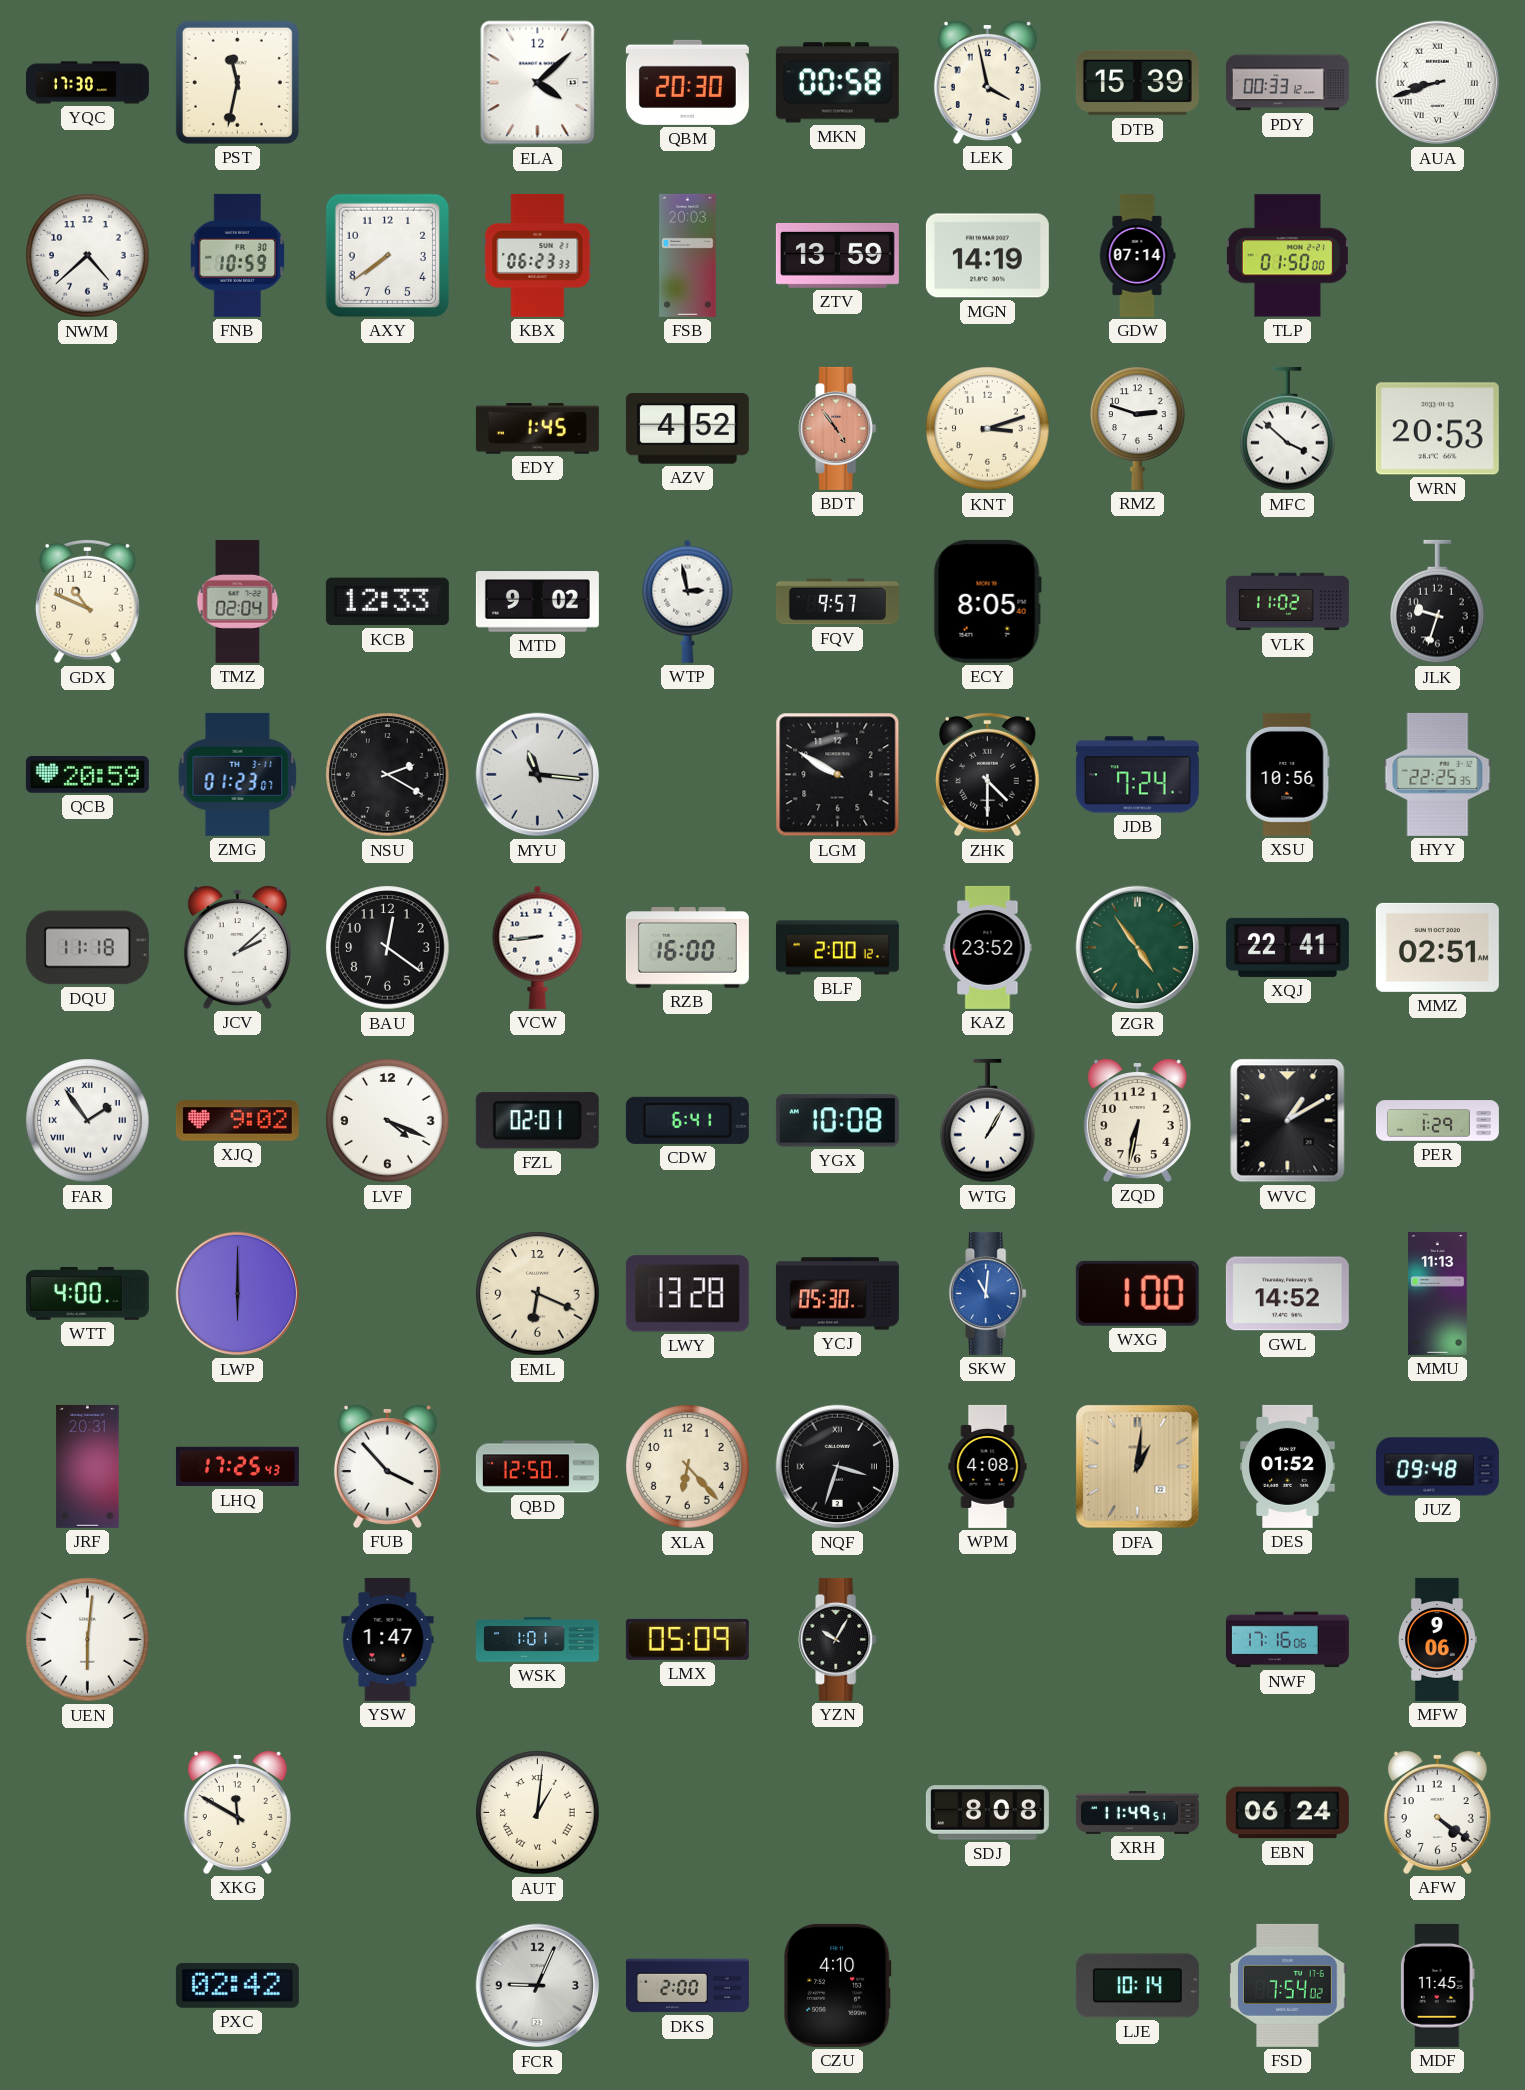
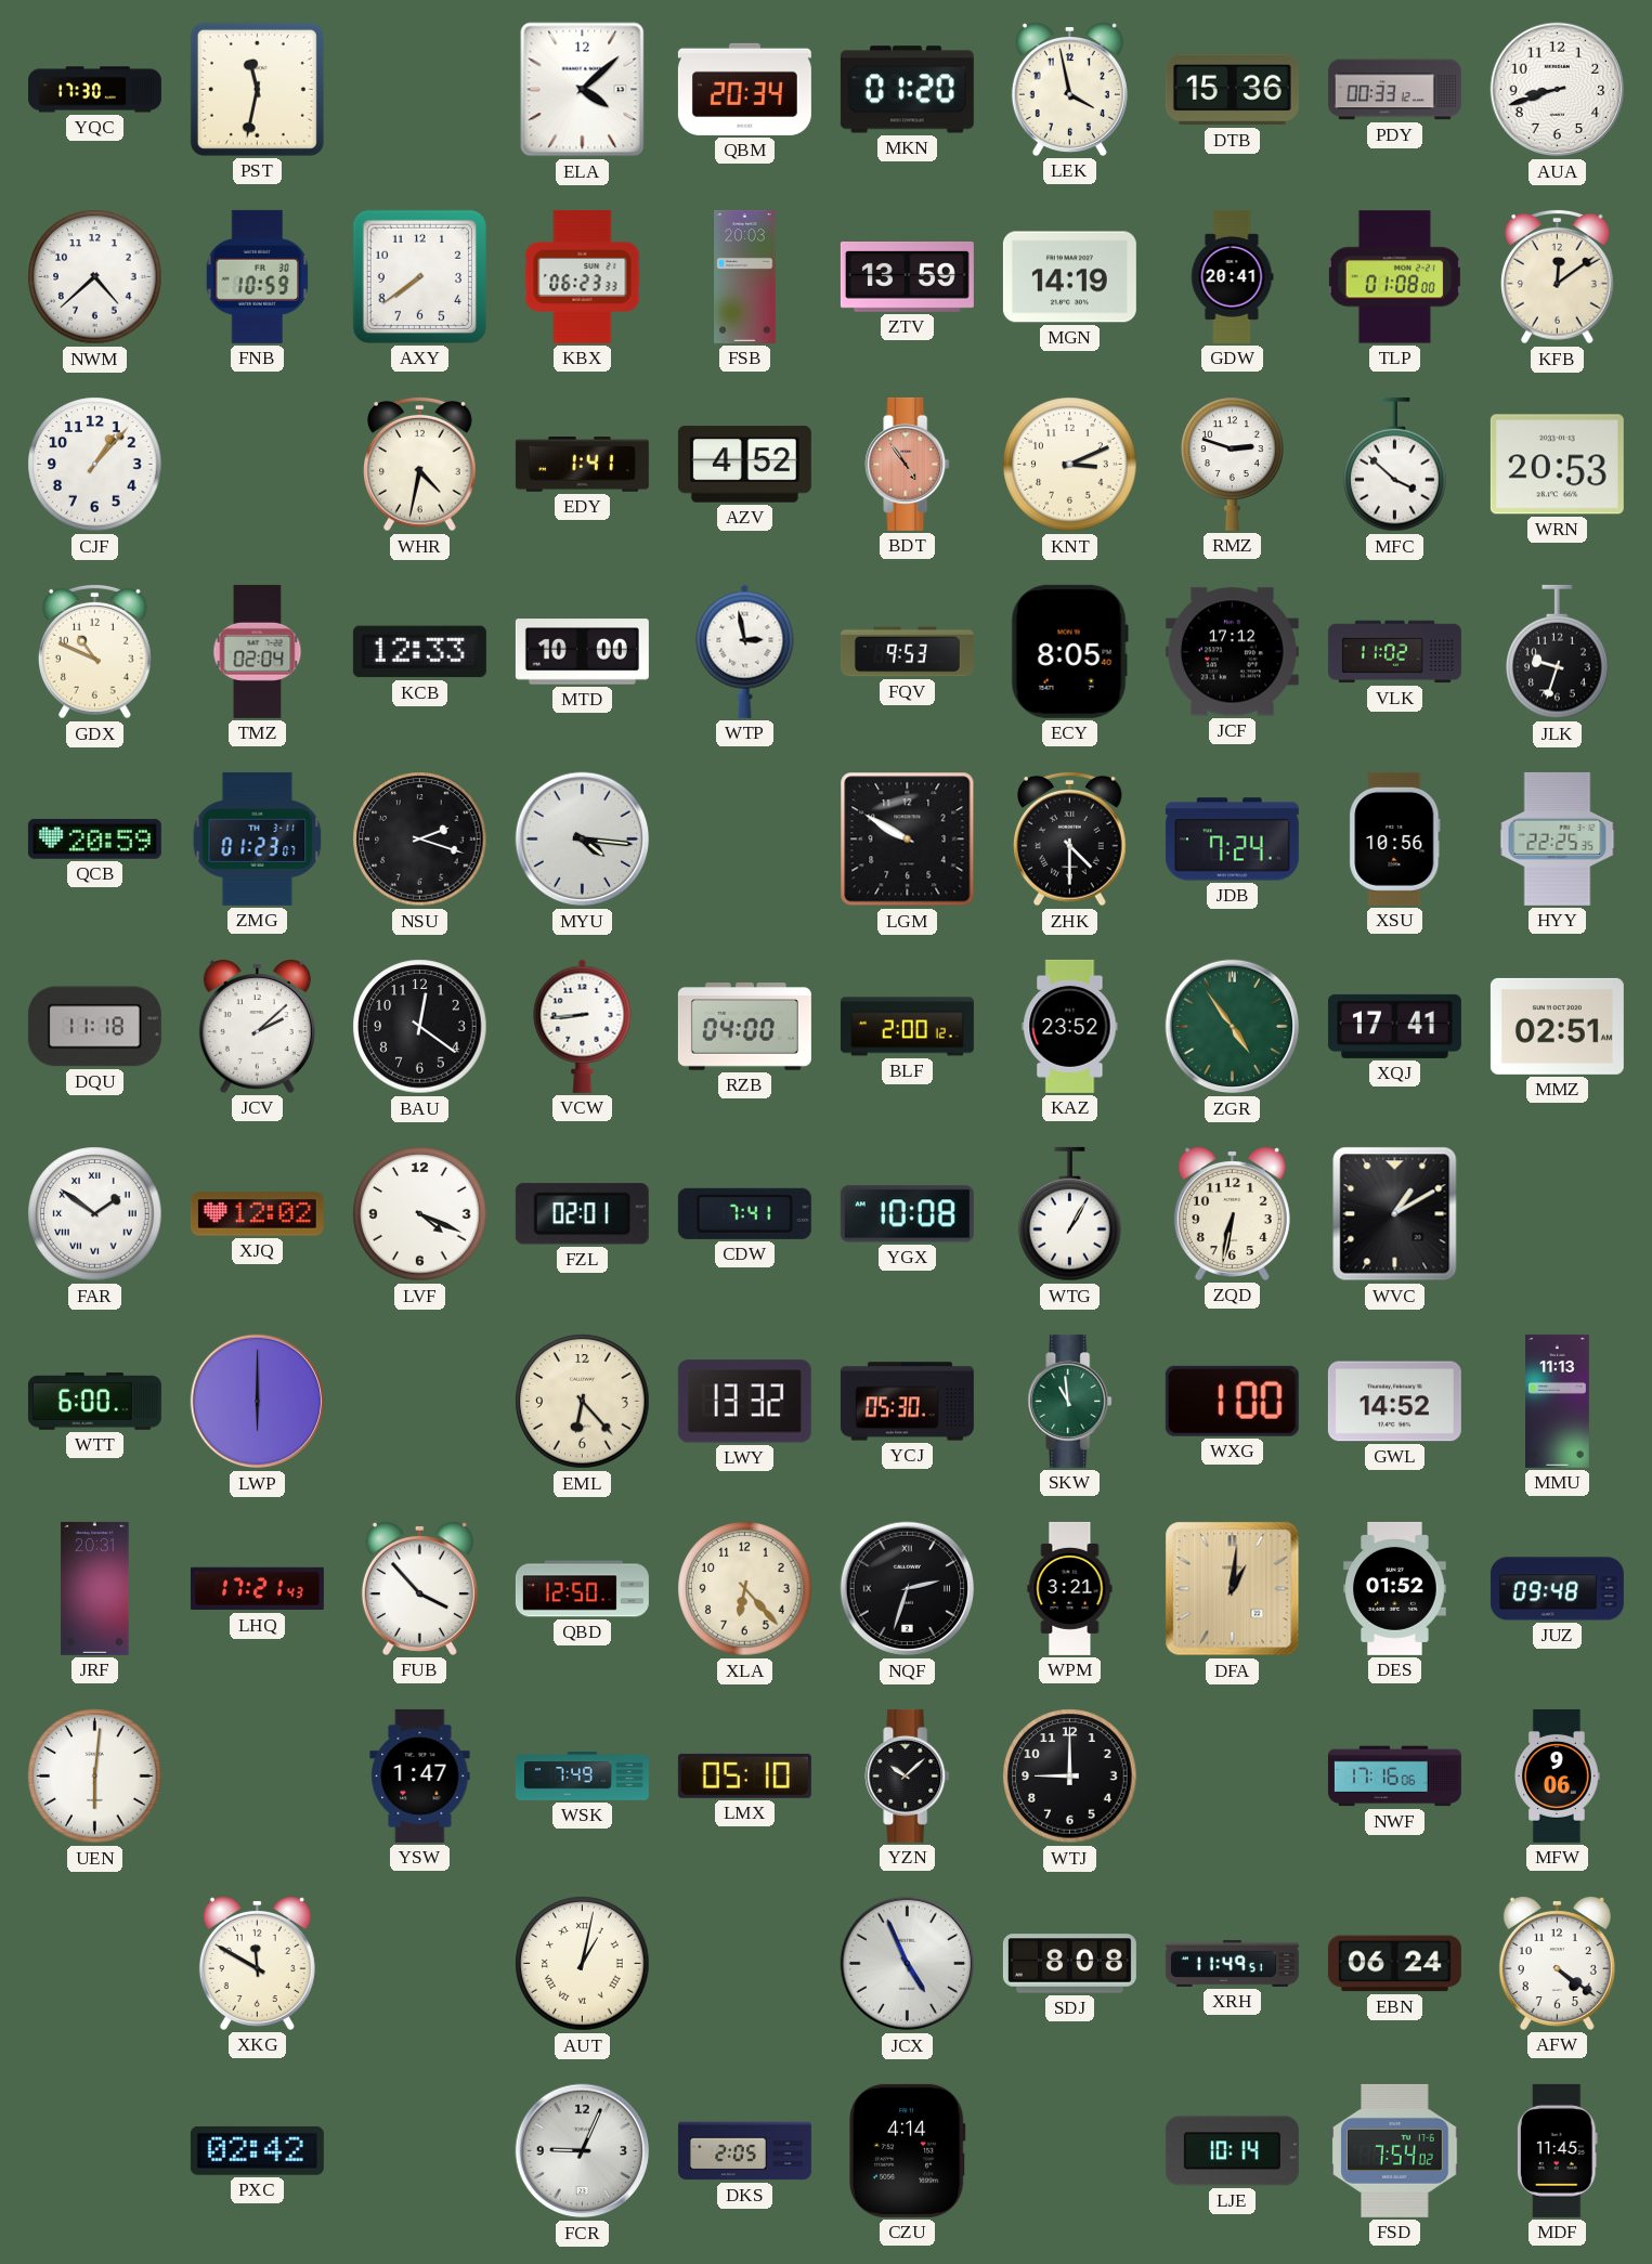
QBM: 20:30 -> 20:34 (744, 89)
MKN: 00:58 -> 01:20 (907, 90)
DTB: 15:39 -> 15:36 (1232, 90)
AUA numerals: Roman -> Arabic (1558, 90)
GDW: 07:14 -> 20:41 (1232, 276)
TLP: 01:50 -> 01:08 (1394, 277)
KFB: none -> 12:09 (1558, 276)
CJF: none -> 1:07 (95, 465)
WHR: none -> 4:32 (420, 464)
EDY: 1:45 -> 1:41 (582, 465)
KNT: 3:12 -> 3:11 (1070, 465)
MTD: 9:02 -> 10:00 (582, 652)
FQV: 9:57 -> 9:53 (907, 652)
JCF: none -> 17:12 (1232, 652)
NSU: 2:20 -> 2:18 (420, 840)
MYU: 11:16 -> 4:16 (583, 840)
RZB: 16:00 -> 04:00 (744, 1027)
XQJ: 22:41 -> 17:41 (1394, 1026)
FAR: 1:54 -> 1:51 (95, 1214)
XJQ: 9:02 -> 12:02 (257, 1214)
CDW: 6:41 -> 7:41 (744, 1213)
PER: 1:29 -> none (1437, 1121)
WTT: 4:00 -> 6:00 (94, 1402)
EML: 6:19 -> 6:23 (583, 1402)
LWY: 13:28 -> 13:32 (744, 1402)
SKW: 11:01 -> 10:59 (1070, 1401)
SKW dial: blue -> green (1070, 1401)
LHQ: 17:25 -> 17:21 (257, 1589)
NQF: 3:33 -> 2:33 (908, 1589)
WPM: 4:08 -> 3:21 (1070, 1588)
WSK: 1:01 -> 7:49 (582, 1777)
LMX: 05:09 -> 05:10 (744, 1775)
YZN: 10:05 -> 10:08 (908, 1775)
WTJ: none -> 9:00 (1070, 1777)
AUT: 1:01 -> 1:02 (583, 1964)
JCX: none -> 4:56 (908, 1964)
DKS: 2:00 -> 2:05 (744, 2151)
CZU: 4:10 -> 4:14 (907, 2150)
